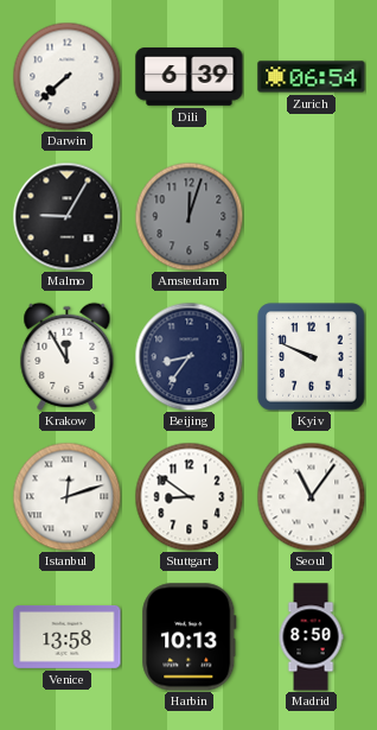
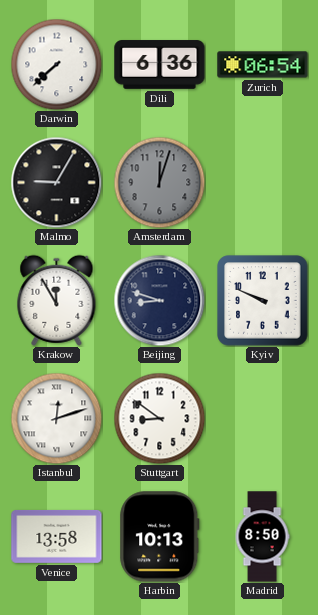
Dili: 6:39 -> 6:36 (160, 65)
Beijing: 8:36 -> 8:48 (159, 300)
Seoul: 11:06 -> none (311, 496)
